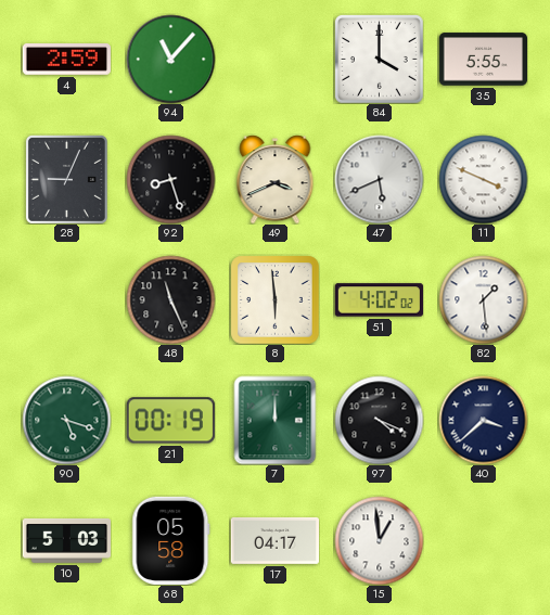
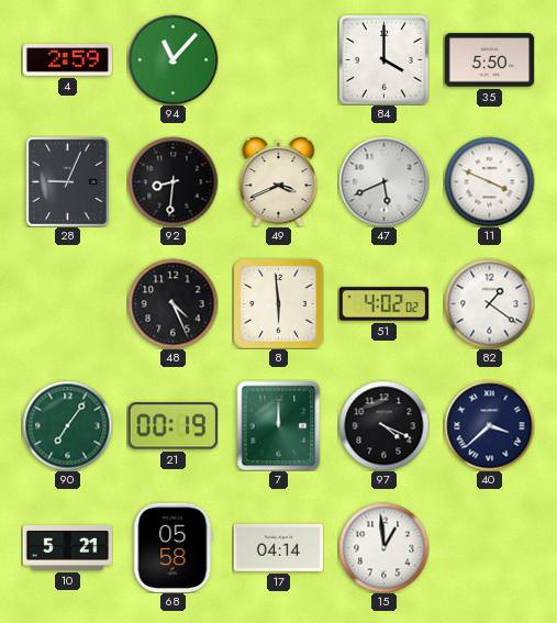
35: 5:55 -> 5:50 (489, 60)
92: 8:27 -> 8:31 (172, 181)
48: 11:26 -> 4:26 (172, 303)
82: 1:29 -> 1:21 (489, 303)
90: 5:18 -> 7:06 (67, 425)
10: 5:03 -> 5:21 (67, 547)
17: 04:17 -> 04:14 (278, 548)
